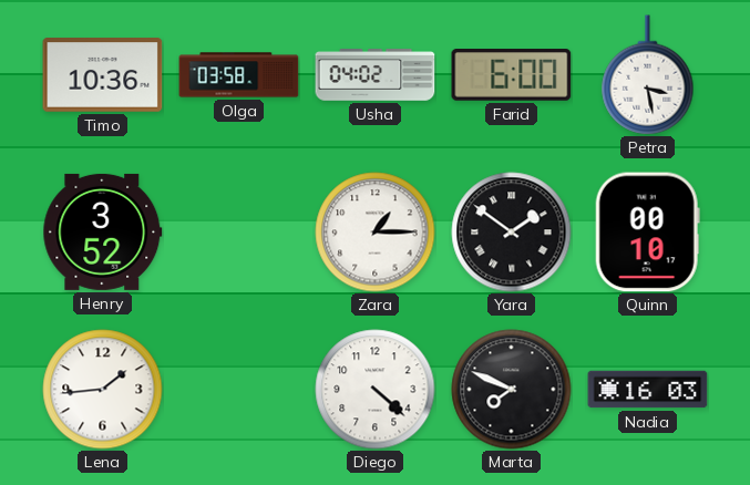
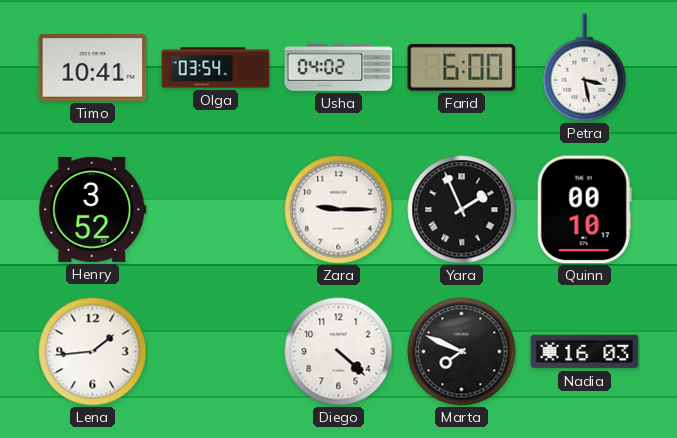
Timo: 10:36 -> 10:41 (93, 68)
Olga: 03:58 -> 03:54 (216, 68)
Zara: 1:15 -> 9:15 (339, 210)
Yara: 1:51 -> 1:56 (462, 210)
